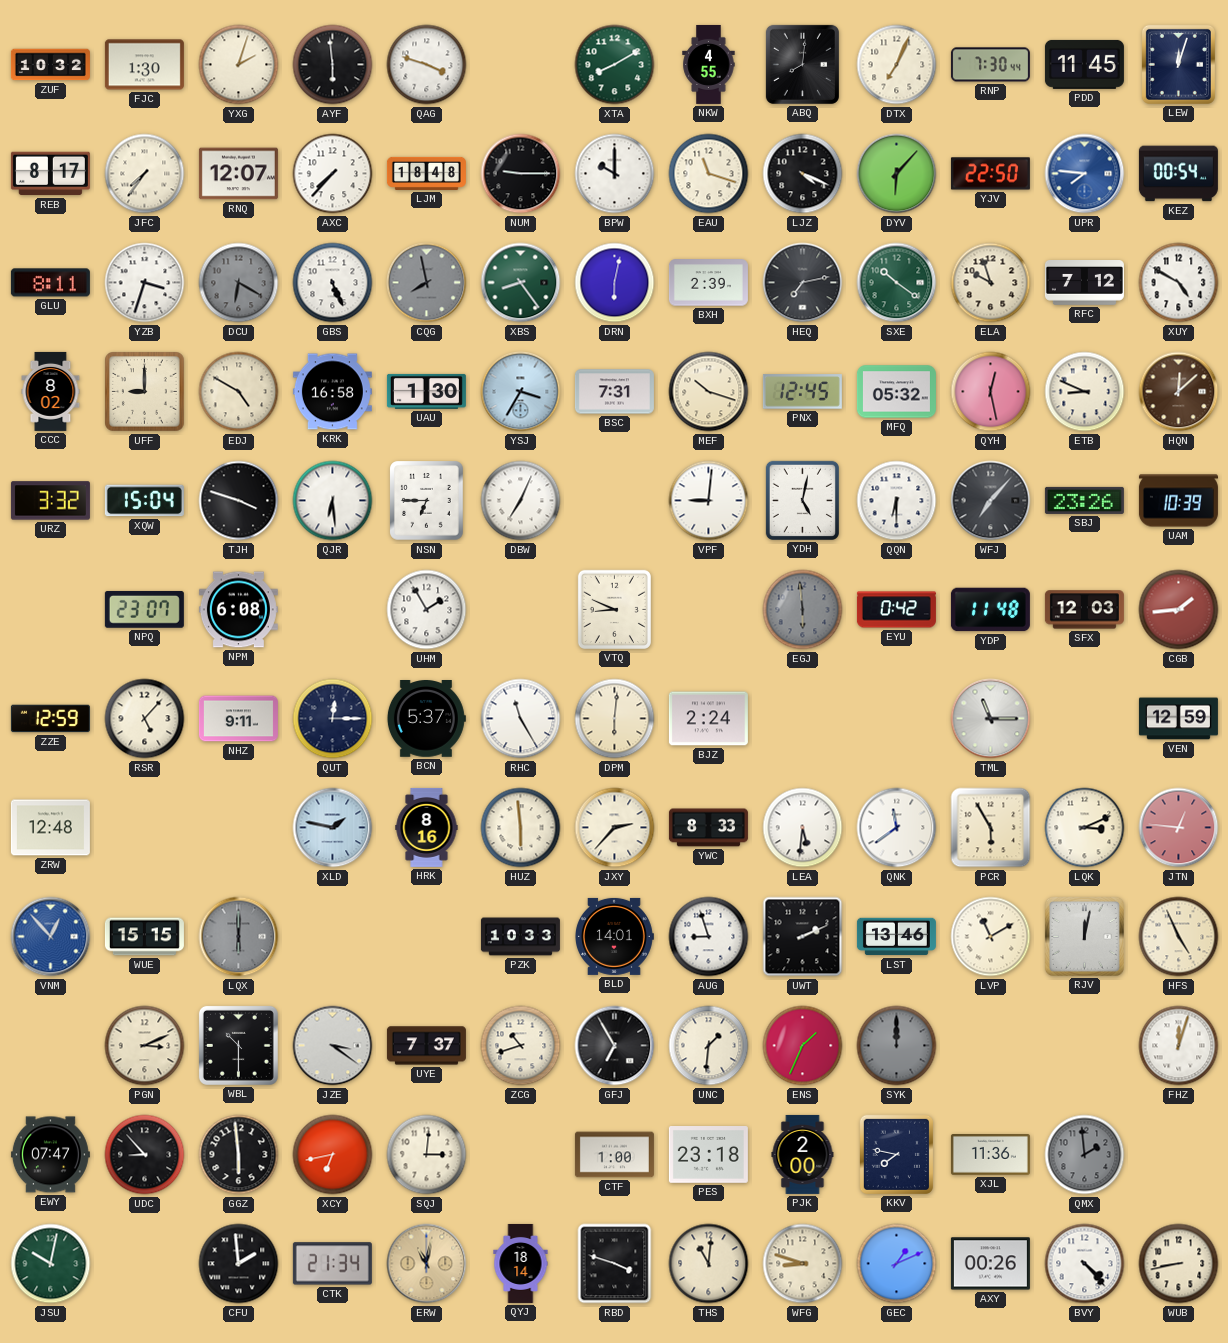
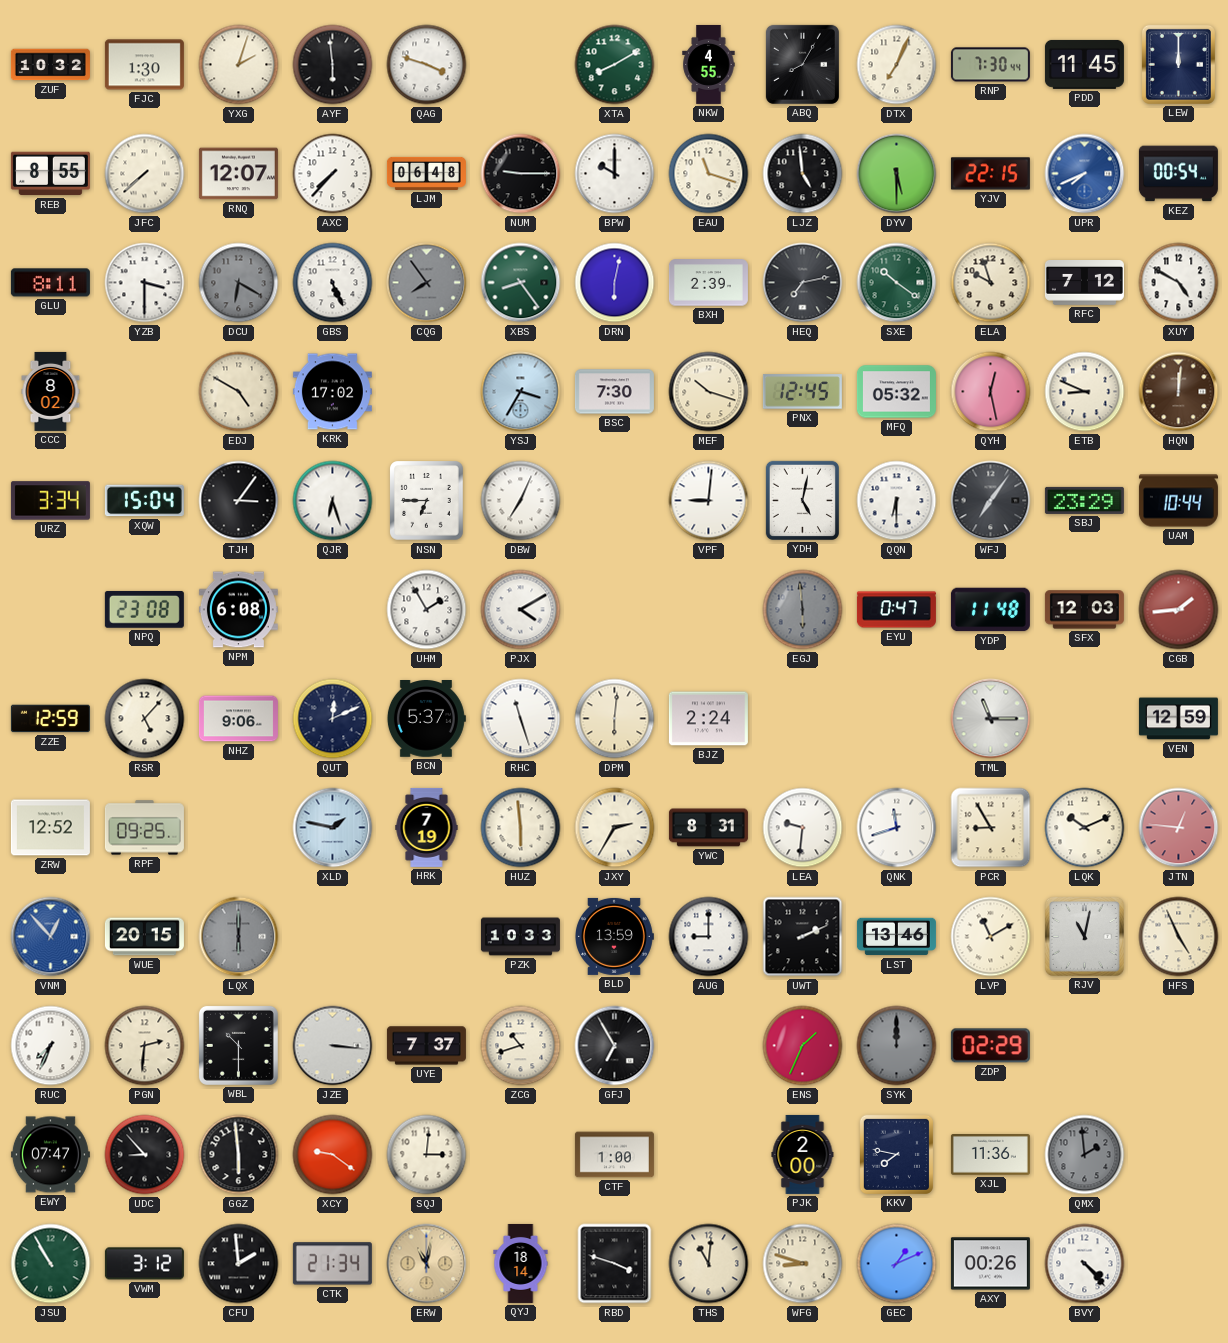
ABQ: 8:01 -> 8:05 (802, 64)
LEW: 12:03 -> 12:00 (1178, 64)
REB: 8:17 -> 8:55 (50, 174)
JFC: 7:36 -> 7:38 (145, 174)
LJM: 18:48 -> 06:48 (426, 173)
LJZ: 4:19 -> 4:59 (803, 174)
DYV: 6:07 -> 5:30 (897, 174)
YJV: 22:50 -> 22:15 (990, 174)
UPR: 7:46 -> 7:41 (1085, 174)
YZB: 3:33 -> 3:30 (145, 283)
CQG: 7:58 -> 7:54 (427, 283)
UFF: 9:00 -> none (145, 392)
KRK: 16:58 -> 17:02 (332, 392)
UAU: 1:30 -> none (426, 391)
BSC: 7:31 -> 7:30 (614, 392)
HQN: 12:08 -> 12:01 (1179, 392)
URZ: 3:32 -> 3:34 (50, 501)
TJH: 3:48 -> 3:06 (239, 501)
QJR: 6:29 -> 6:27 (333, 501)
WFJ: 7:07 -> 7:06 (991, 501)
SBJ: 23:26 -> 23:29 (1084, 500)
UAM: 10:39 -> 10:44 (1178, 501)
NPQ: 23:07 -> 23:08 (144, 609)
PJX: none -> 4:10 (521, 610)
VTQ: 8:49 -> none (614, 609)
EYU: 0:42 -> 0:47 (896, 610)
NHZ: 9:11 -> 9:06 (238, 719)
QUT: 12:15 -> 12:11 (333, 719)
RHC: 11:25 -> 11:27 (521, 719)
ZRW: 12:48 -> 12:52 (50, 828)
RPF: none -> 09:25 (144, 828)
HRK: 8:16 -> 7:19 (427, 827)
JXY: 2:37 -> 2:35 (615, 828)
YWC: 8:33 -> 8:31 (708, 828)
LEA: 5:31 -> 9:31 (803, 828)
QNK: 11:39 -> 11:42 (897, 828)
PCR: 5:55 -> 8:55 (991, 828)
LQK: 3:11 -> 10:11 (1085, 828)
WUE: 15:15 -> 20:15 (144, 937)
BLD: 14:01 -> 13:59 (615, 936)
AUG: 8:57 -> 9:00 (709, 937)
RJV: 12:02 -> 11:02 (1084, 936)
RUC: none -> 7:34 (51, 1046)
PGN: 3:11 -> 2:31 (145, 1046)
JZE: 3:21 -> 3:16 (333, 1046)
UNC: 1:31 -> none (709, 1046)
ZDP: none -> 02:29 (990, 1046)
FHZ: 12:03 -> none (1179, 1046)
XCY: 6:43 -> 9:21 (333, 1155)
PES: 23:18 -> none (708, 1155)
JSU: 10:02 -> 10:55 (51, 1264)
VWM: none -> 3:12 (144, 1264)
WUB: 8:43 -> none (1179, 1264)
